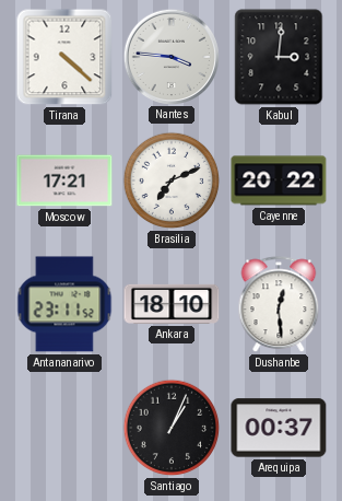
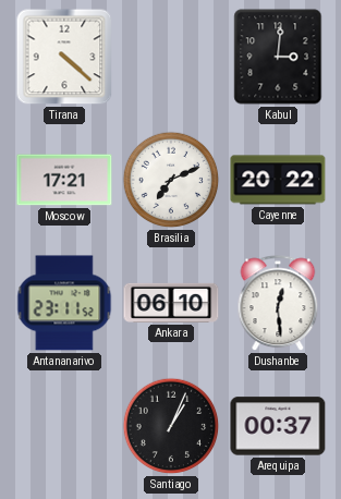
Nantes: 3:46 -> none (170, 56)
Ankara: 18:10 -> 06:10 (171, 303)
